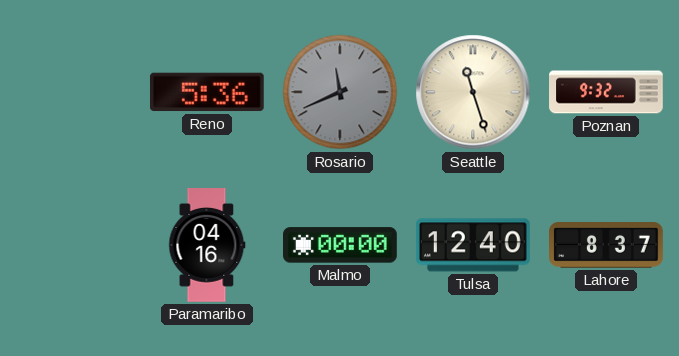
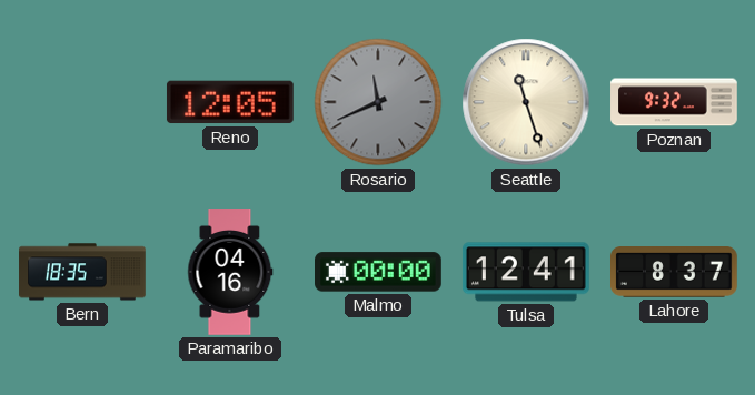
Reno: 5:36 -> 12:05 (230, 102)
Bern: none -> 18:35 (83, 272)
Tulsa: 12:40 -> 12:41 (526, 272)
